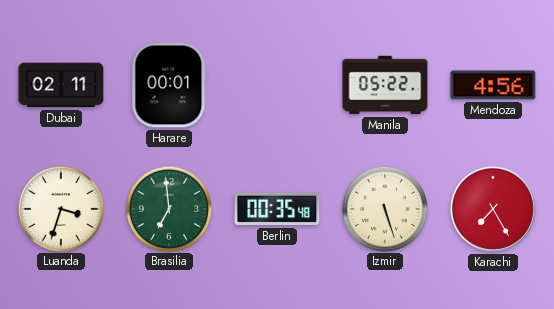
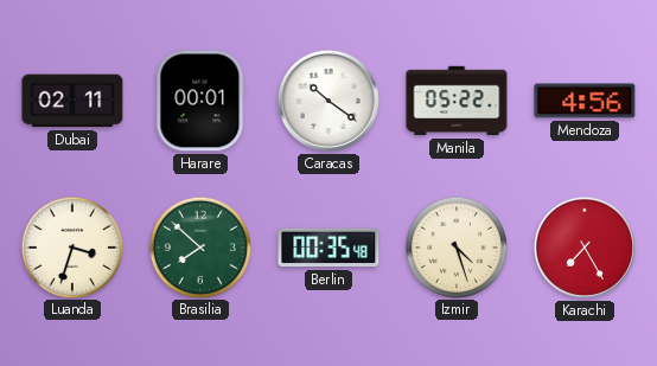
Caracas: none -> 10:21 (328, 101)
Brasilia: 6:59 -> 7:52 (199, 246)
Izmir: 5:27 -> 4:27 (455, 246)
